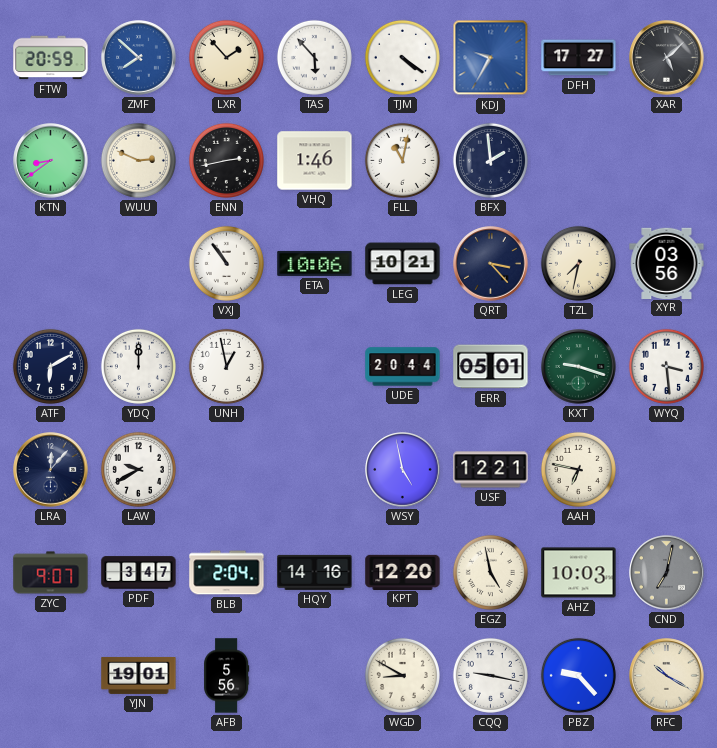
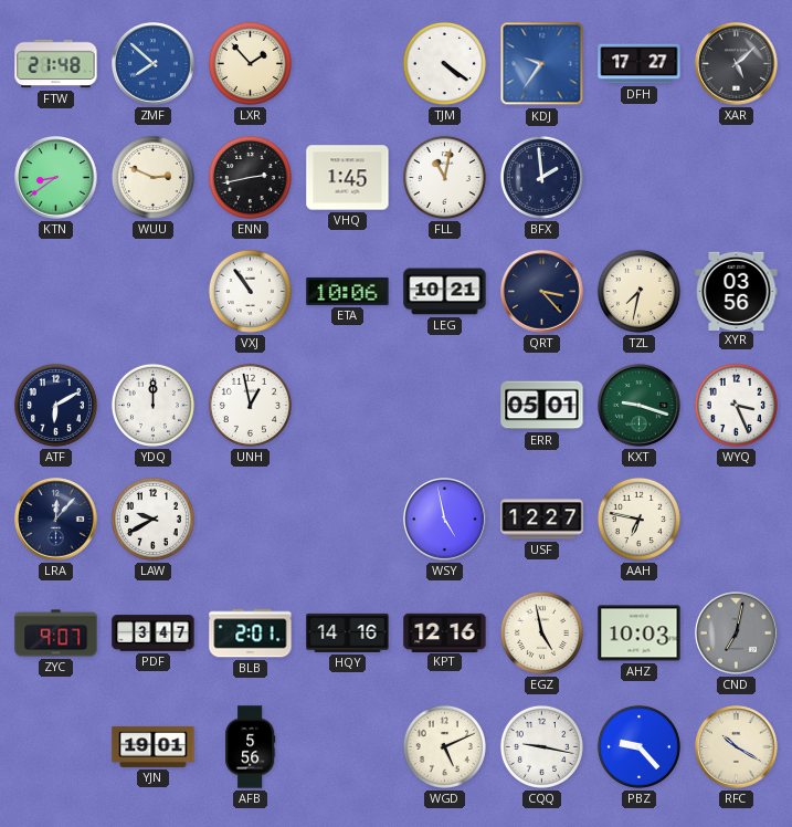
FTW: 20:59 -> 21:48 (56, 64)
TAS: 5:53 -> none (314, 57)
KDJ: 9:35 -> 9:36 (542, 64)
VHQ: 1:46 -> 1:45 (348, 178)
UDE: 20:44 -> none (403, 367)
WYQ: 3:29 -> 3:26 (736, 405)
USF: 12:21 -> 12:27 (542, 520)
BLB: 2:04 -> 2:01 (251, 634)
KPT: 12:20 -> 12:16 (445, 632)
WGD: 8:50 -> 5:11 (444, 746)
